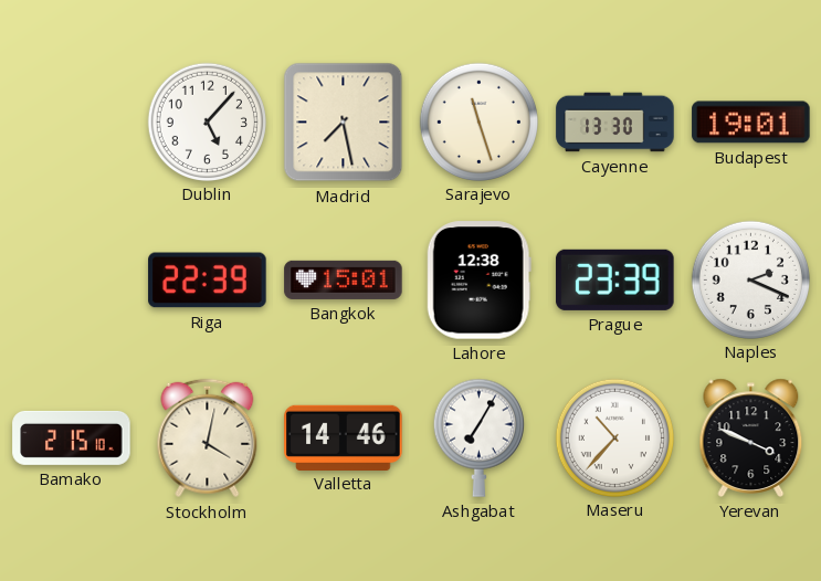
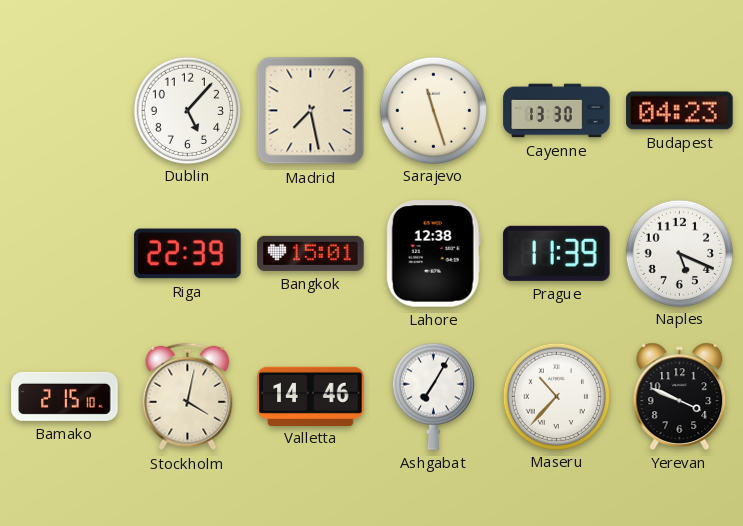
Budapest: 19:01 -> 04:23 (680, 111)
Prague: 23:39 -> 11:39 (557, 253)
Naples: 2:19 -> 5:19 (679, 253)
